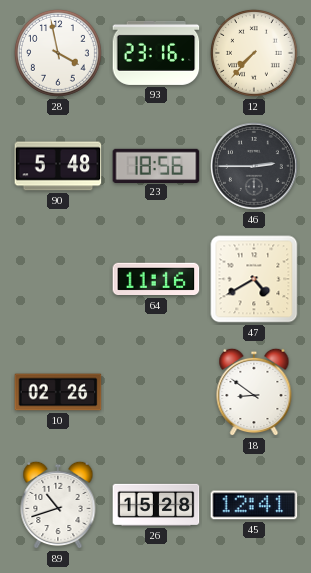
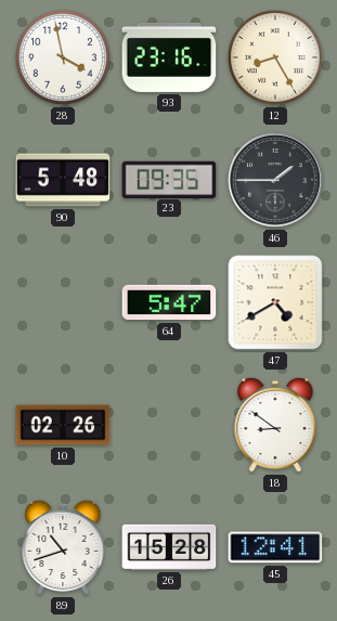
12: 7:37 -> 8:25 (275, 57)
23: 18:56 -> 09:35 (169, 179)
46: 2:45 -> 1:45 (276, 181)
64: 11:16 -> 5:47 (169, 302)
